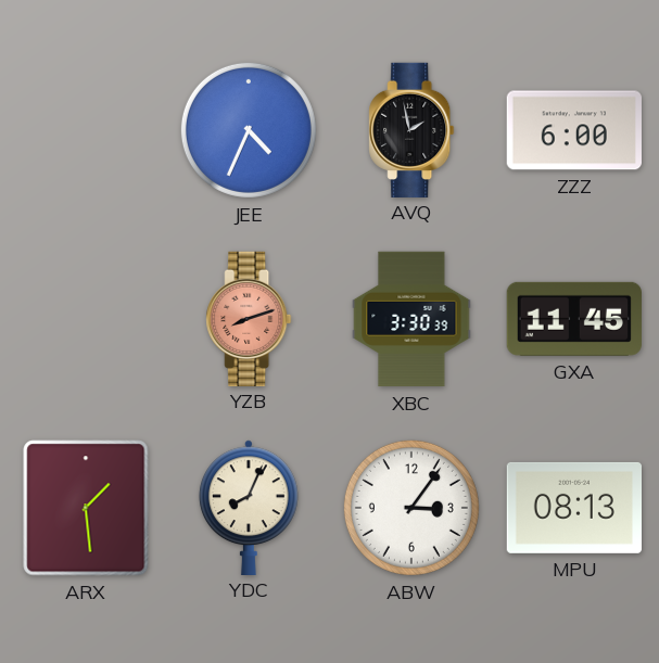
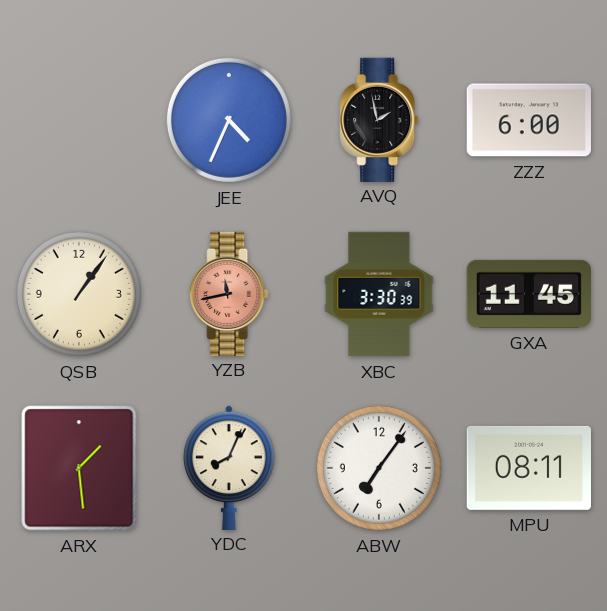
QSB: none -> 1:06 (79, 294)
YZB: 8:12 -> 11:43 (229, 293)
ABW: 3:06 -> 7:06 (379, 468)
MPU: 08:13 -> 08:11 (528, 468)
